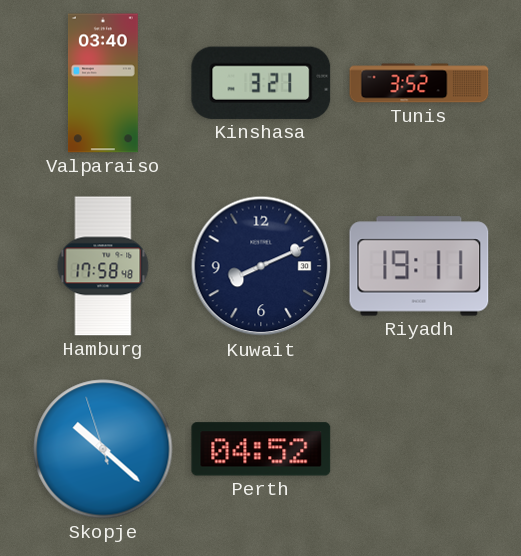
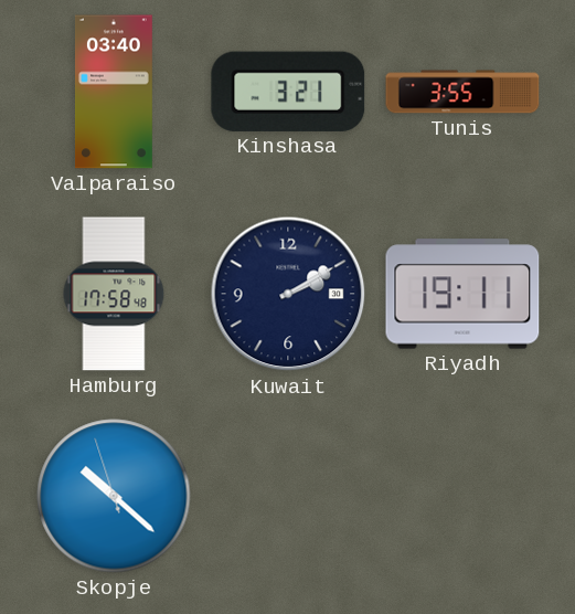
Tunis: 3:52 -> 3:55 (462, 92)
Kuwait: 8:11 -> 2:10 (288, 294)
Perth: 04:52 -> none (261, 449)
